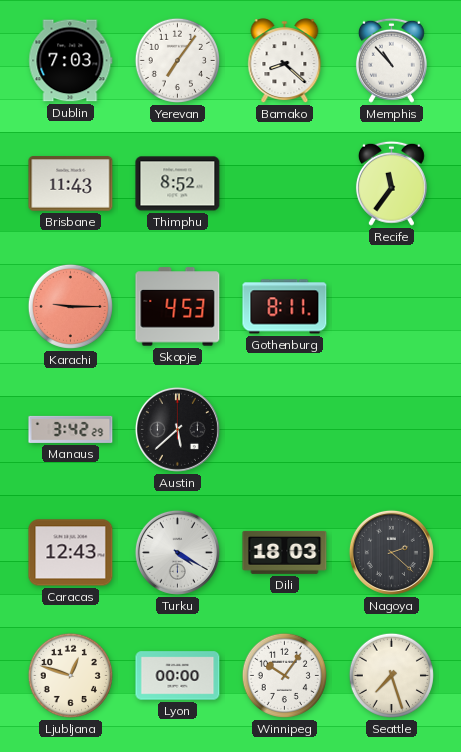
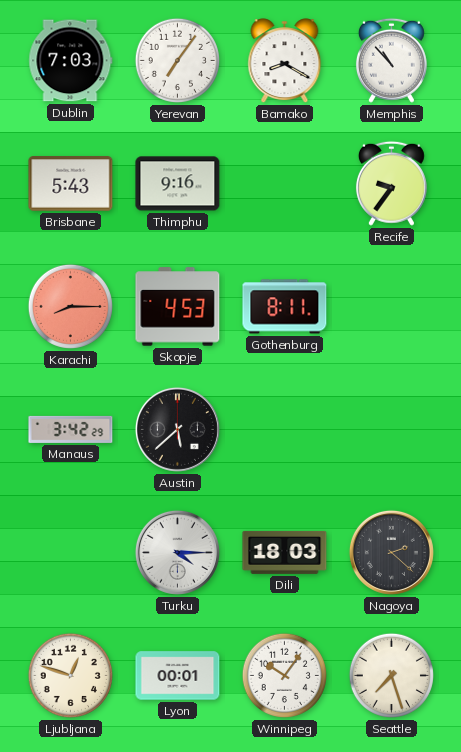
Bamako: 8:22 -> 8:20 (285, 61)
Brisbane: 11:43 -> 5:43 (71, 184)
Thimphu: 8:52 -> 9:16 (178, 184)
Recife: 11:36 -> 9:36 (391, 183)
Karachi: 9:15 -> 8:15 (70, 306)
Caracas: 12:43 -> none (71, 553)
Turku: 4:20 -> 4:15 (177, 552)
Lyon: 00:00 -> 00:01 (178, 676)
